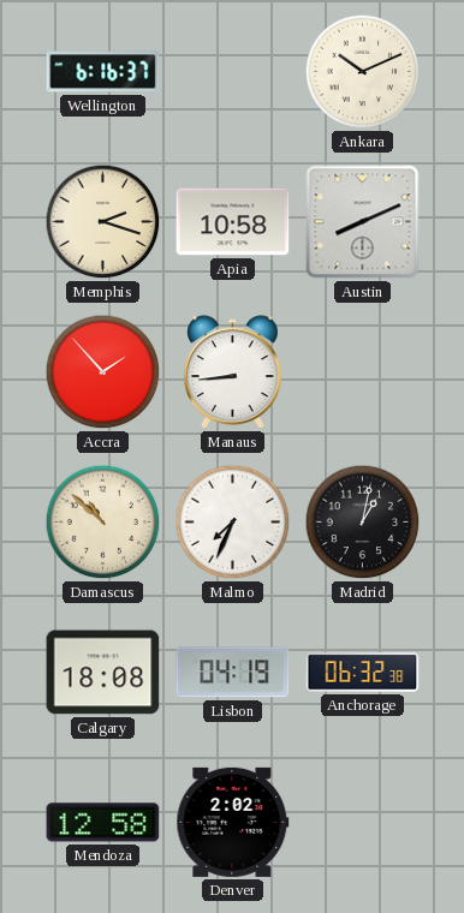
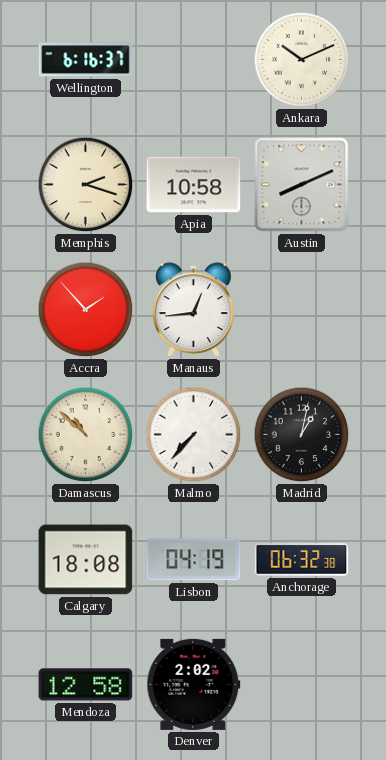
Manaus: 8:44 -> 12:44 (194, 310)
Malmo: 7:34 -> 7:37 (194, 435)
